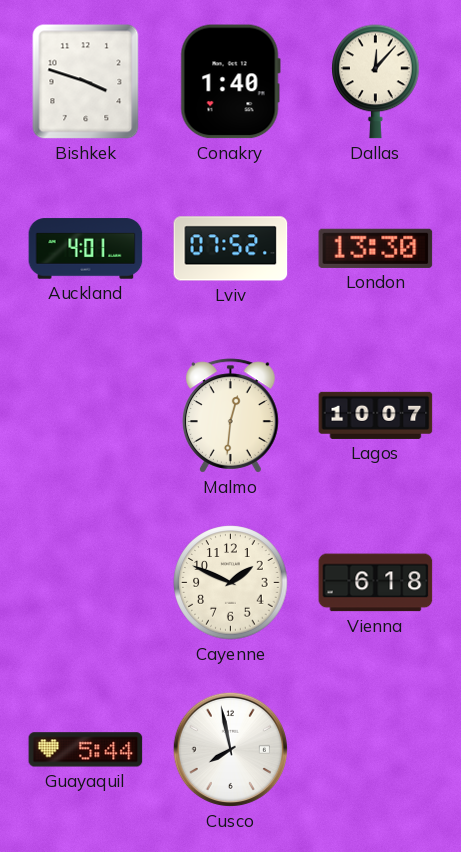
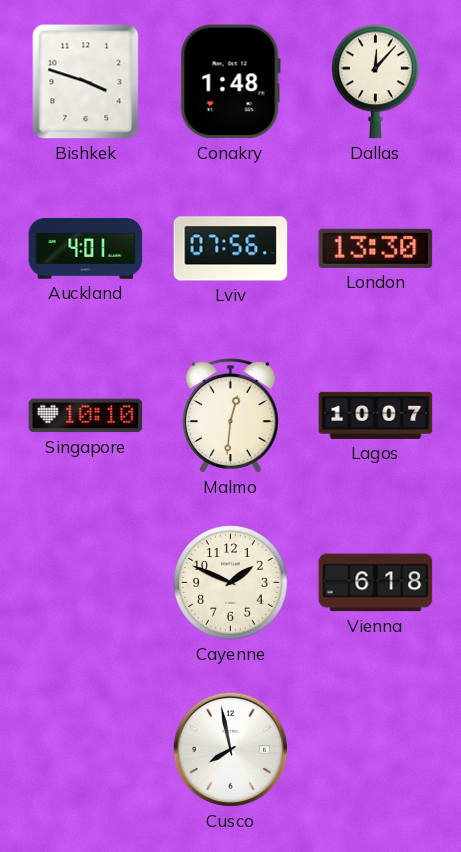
Conakry: 1:40 -> 1:48 (230, 82)
Lviv: 07:52 -> 07:56 (231, 249)
Singapore: none -> 10:10 (86, 416)
Guayaquil: 5:44 -> none (86, 750)
